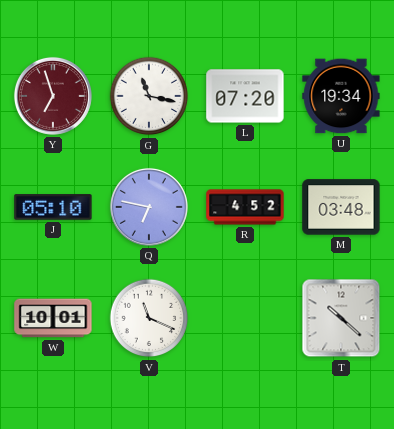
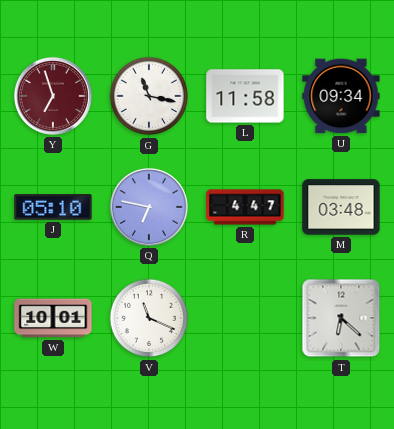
L: 07:20 -> 11:58 (245, 96)
U: 19:34 -> 09:34 (341, 96)
R: 4:52 -> 4:47 (245, 207)
T: 10:22 -> 6:22 (341, 318)
